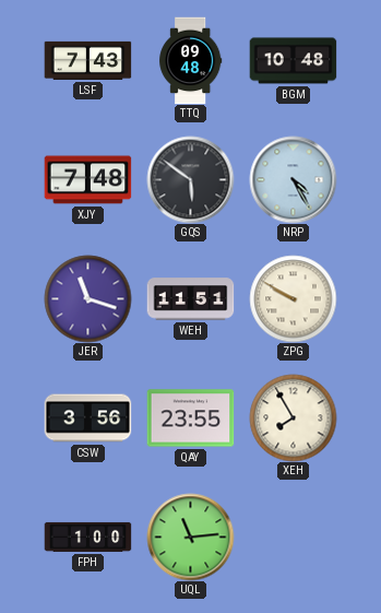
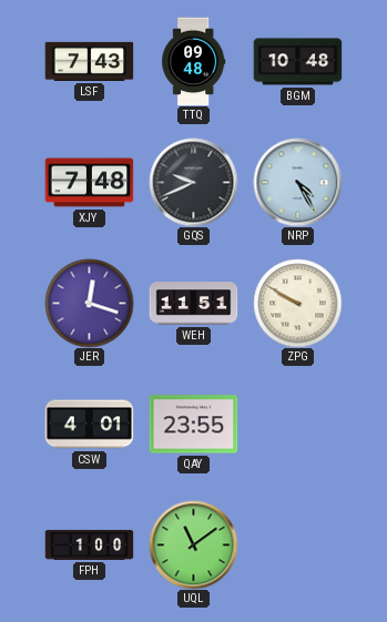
GQS: 5:51 -> 9:41 (193, 182)
JER: 11:18 -> 12:18 (89, 303)
CSW: 3:56 -> 4:01 (89, 425)
XEH: 7:55 -> none (293, 417)
UQL: 11:14 -> 11:09 (193, 544)
